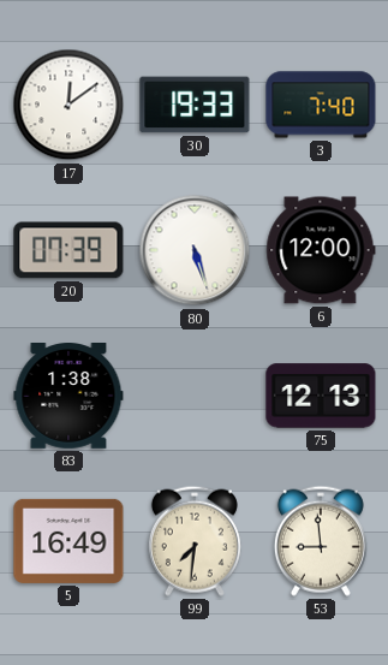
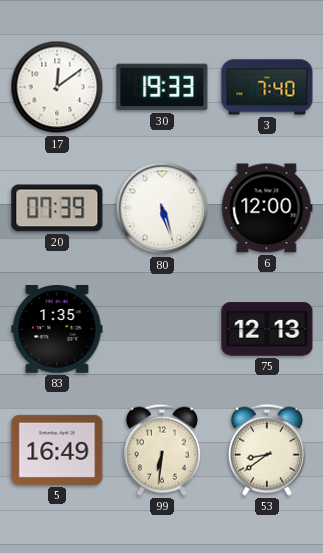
83: 1:38 -> 1:35 (57, 330)
99: 7:31 -> 6:31 (162, 450)
53: 8:59 -> 8:39 (267, 450)
